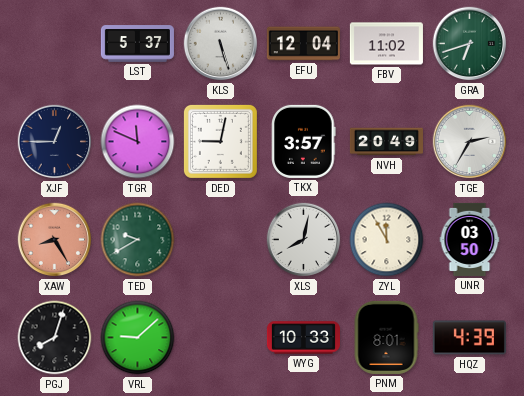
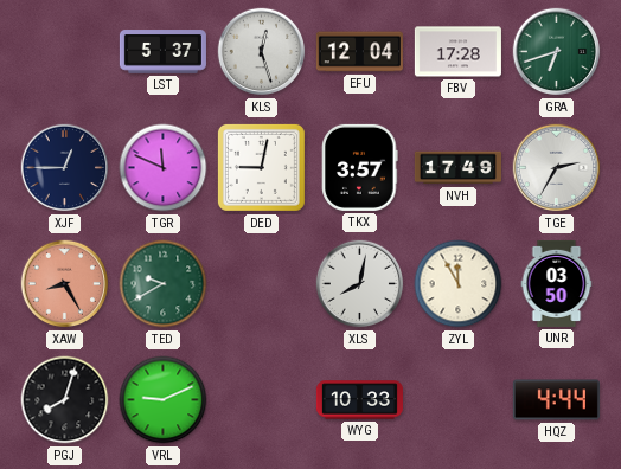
KLS: 5:27 -> 12:27 (262, 52)
FBV: 11:02 -> 17:28 (457, 52)
NVH: 20:49 -> 17:49 (457, 168)
VRL: 9:08 -> 9:11 (164, 400)
PNM: 8:01 -> none (386, 337)
HQZ: 4:39 -> 4:44 (556, 400)
